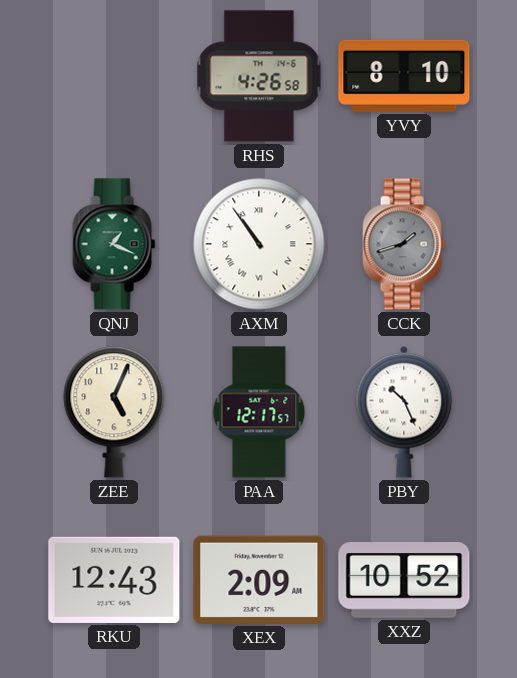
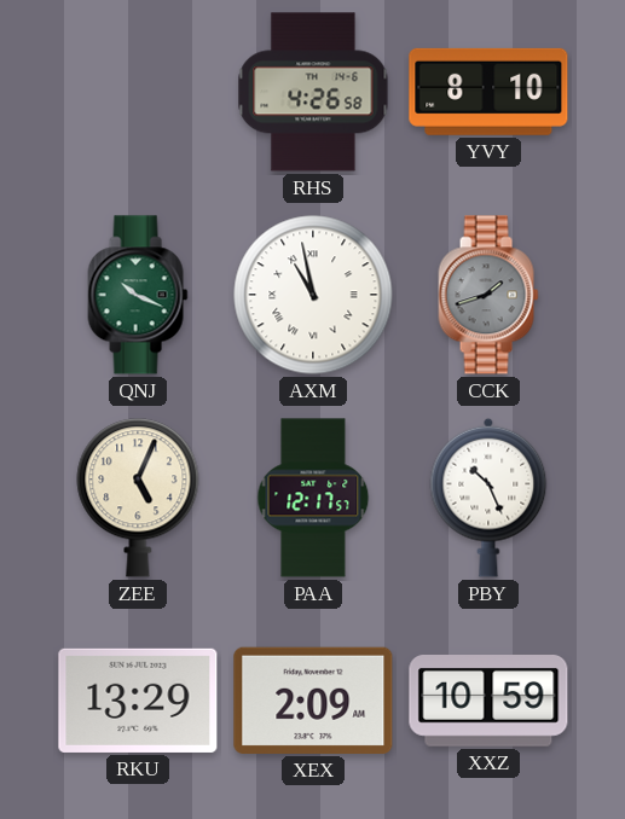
QNJ: 1:19 -> 10:19 (138, 295)
AXM: 10:54 -> 10:58 (313, 295)
RKU: 12:43 -> 13:29 (138, 701)
XXZ: 10:52 -> 10:59 (488, 702)
